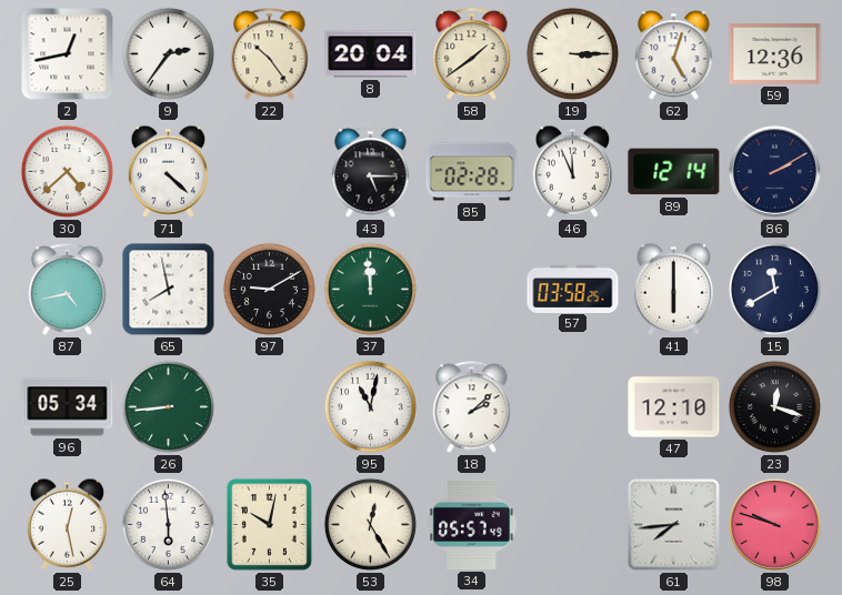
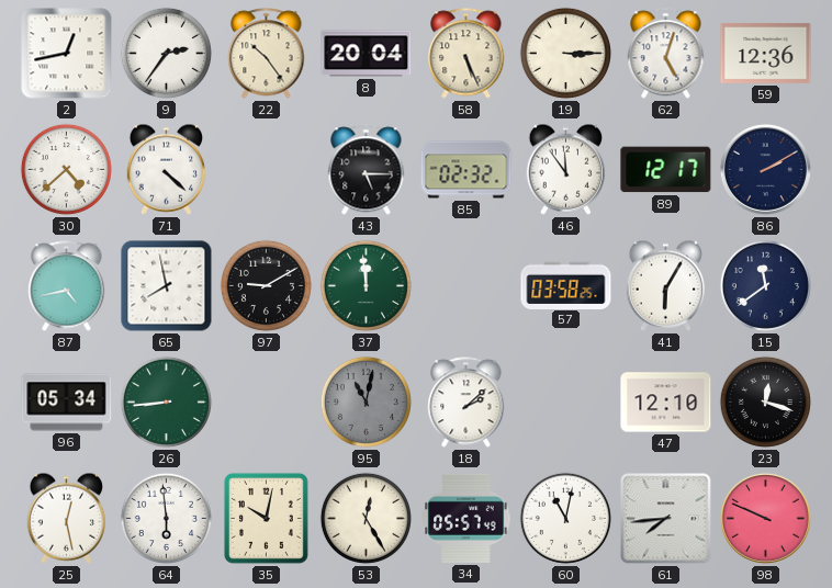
58: 1:39 -> 5:26 (466, 54)
85: 02:28 -> 02:32 (466, 170)
46: 11:56 -> 11:54 (565, 169)
89: 12:14 -> 12:17 (666, 170)
41: 6:00 -> 6:05 (665, 285)
15: 11:40 -> 11:39 (765, 285)
95 dial: white -> grey (366, 402)
60: none -> 11:02 (565, 518)
98: 9:48 -> 9:49 (765, 518)
